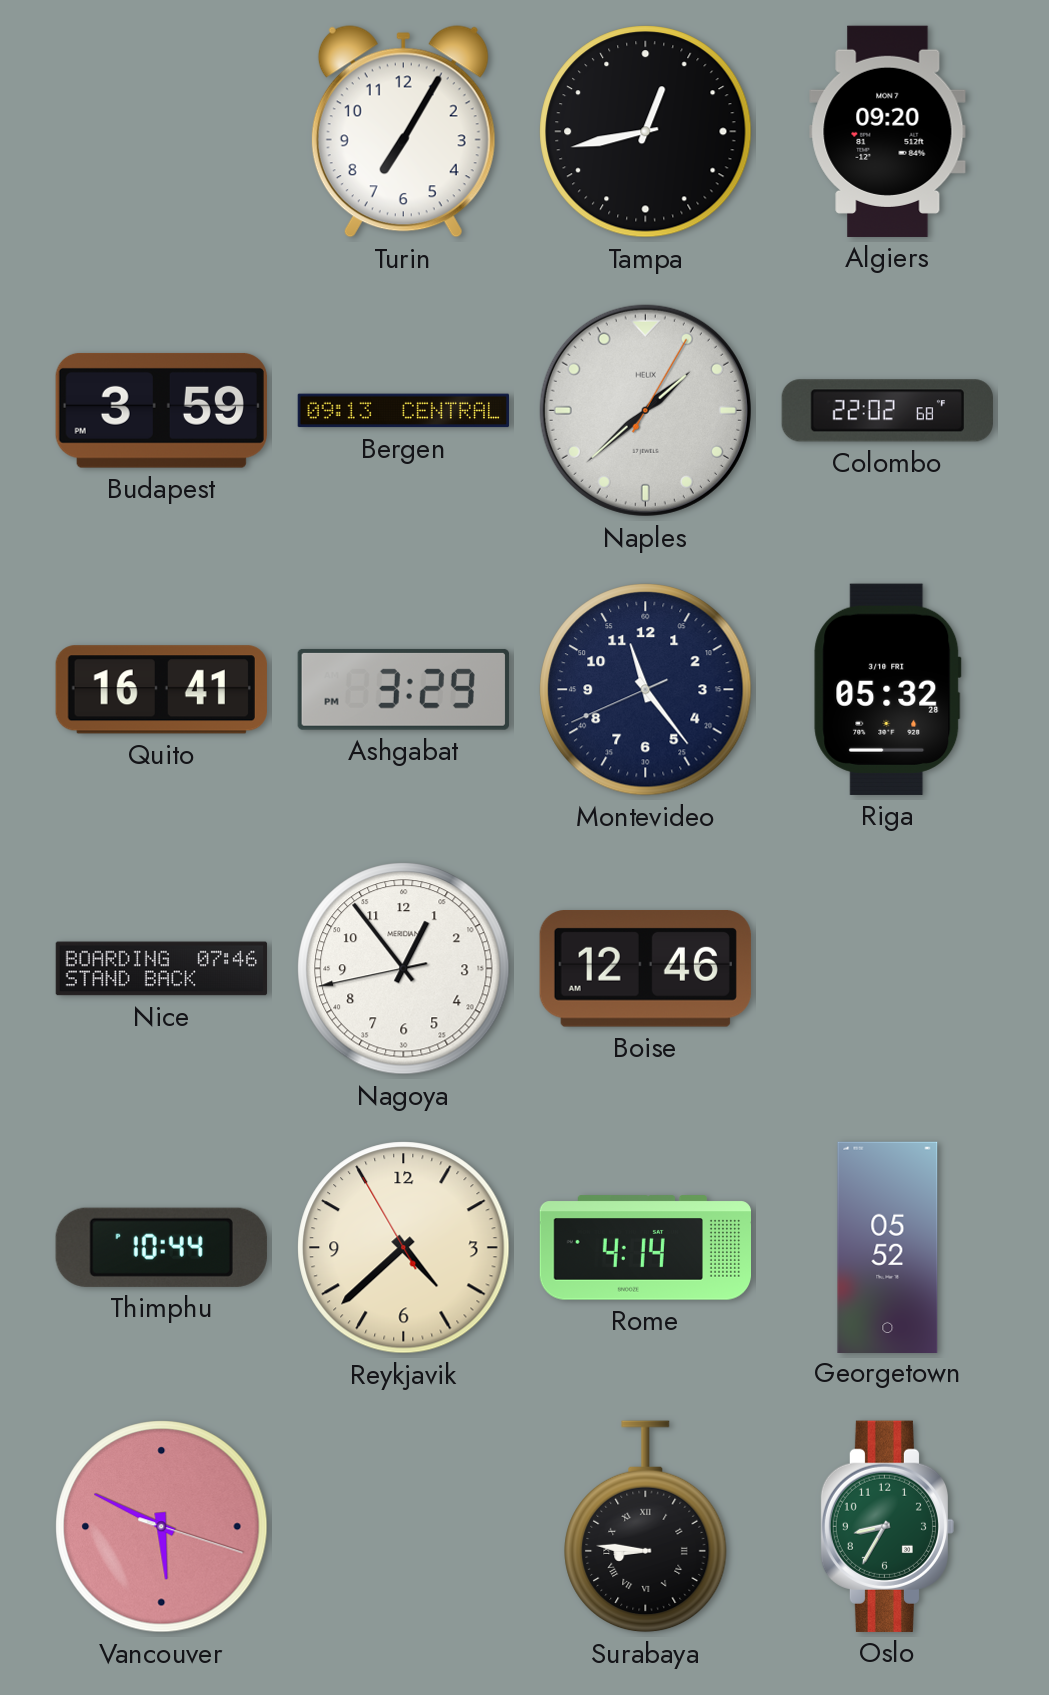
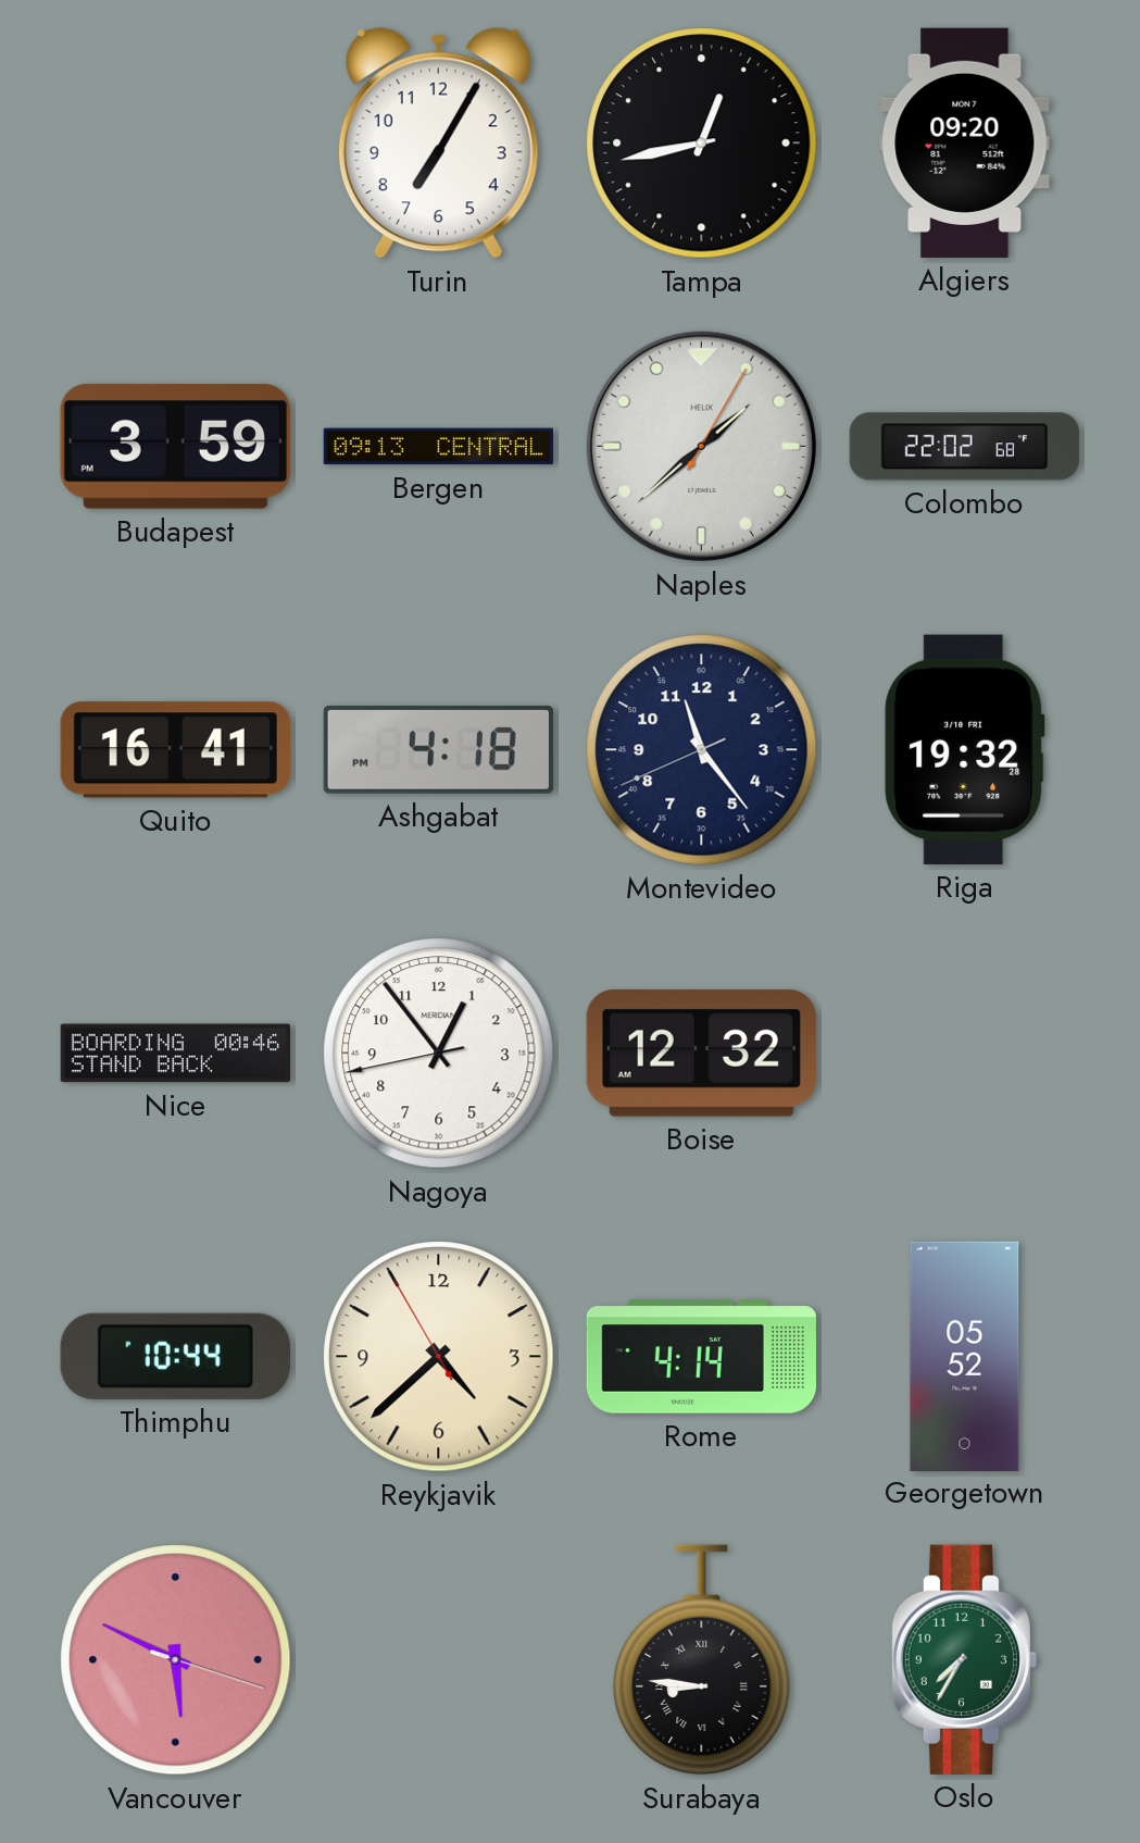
Ashgabat: 3:29 -> 4:18 (438, 749)
Riga: 05:32 -> 19:32 (965, 749)
Nice: 07:46 -> 00:46 (176, 1054)
Boise: 12:46 -> 12:32 (701, 1054)
Oslo: 8:35 -> 7:35 (964, 1659)
